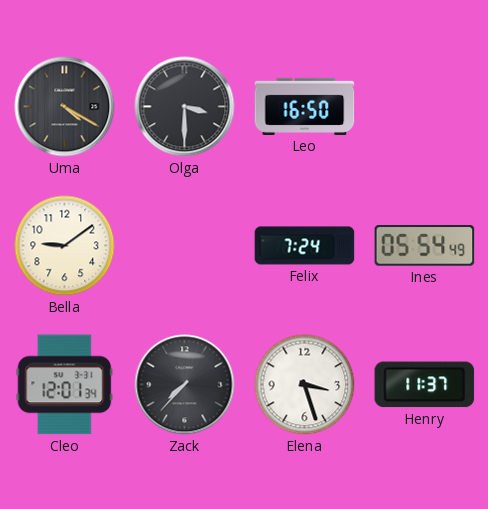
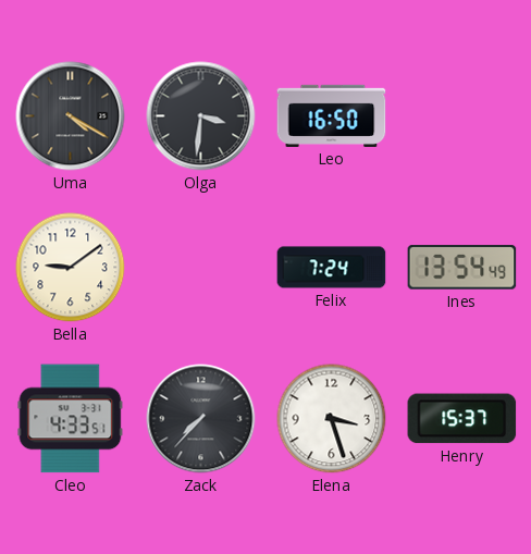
Olga: 3:30 -> 3:31 (201, 116)
Ines: 05:54 -> 13:54 (462, 268)
Cleo: 12:01 -> 4:33 (71, 419)
Henry: 11:37 -> 15:37 (462, 419)
